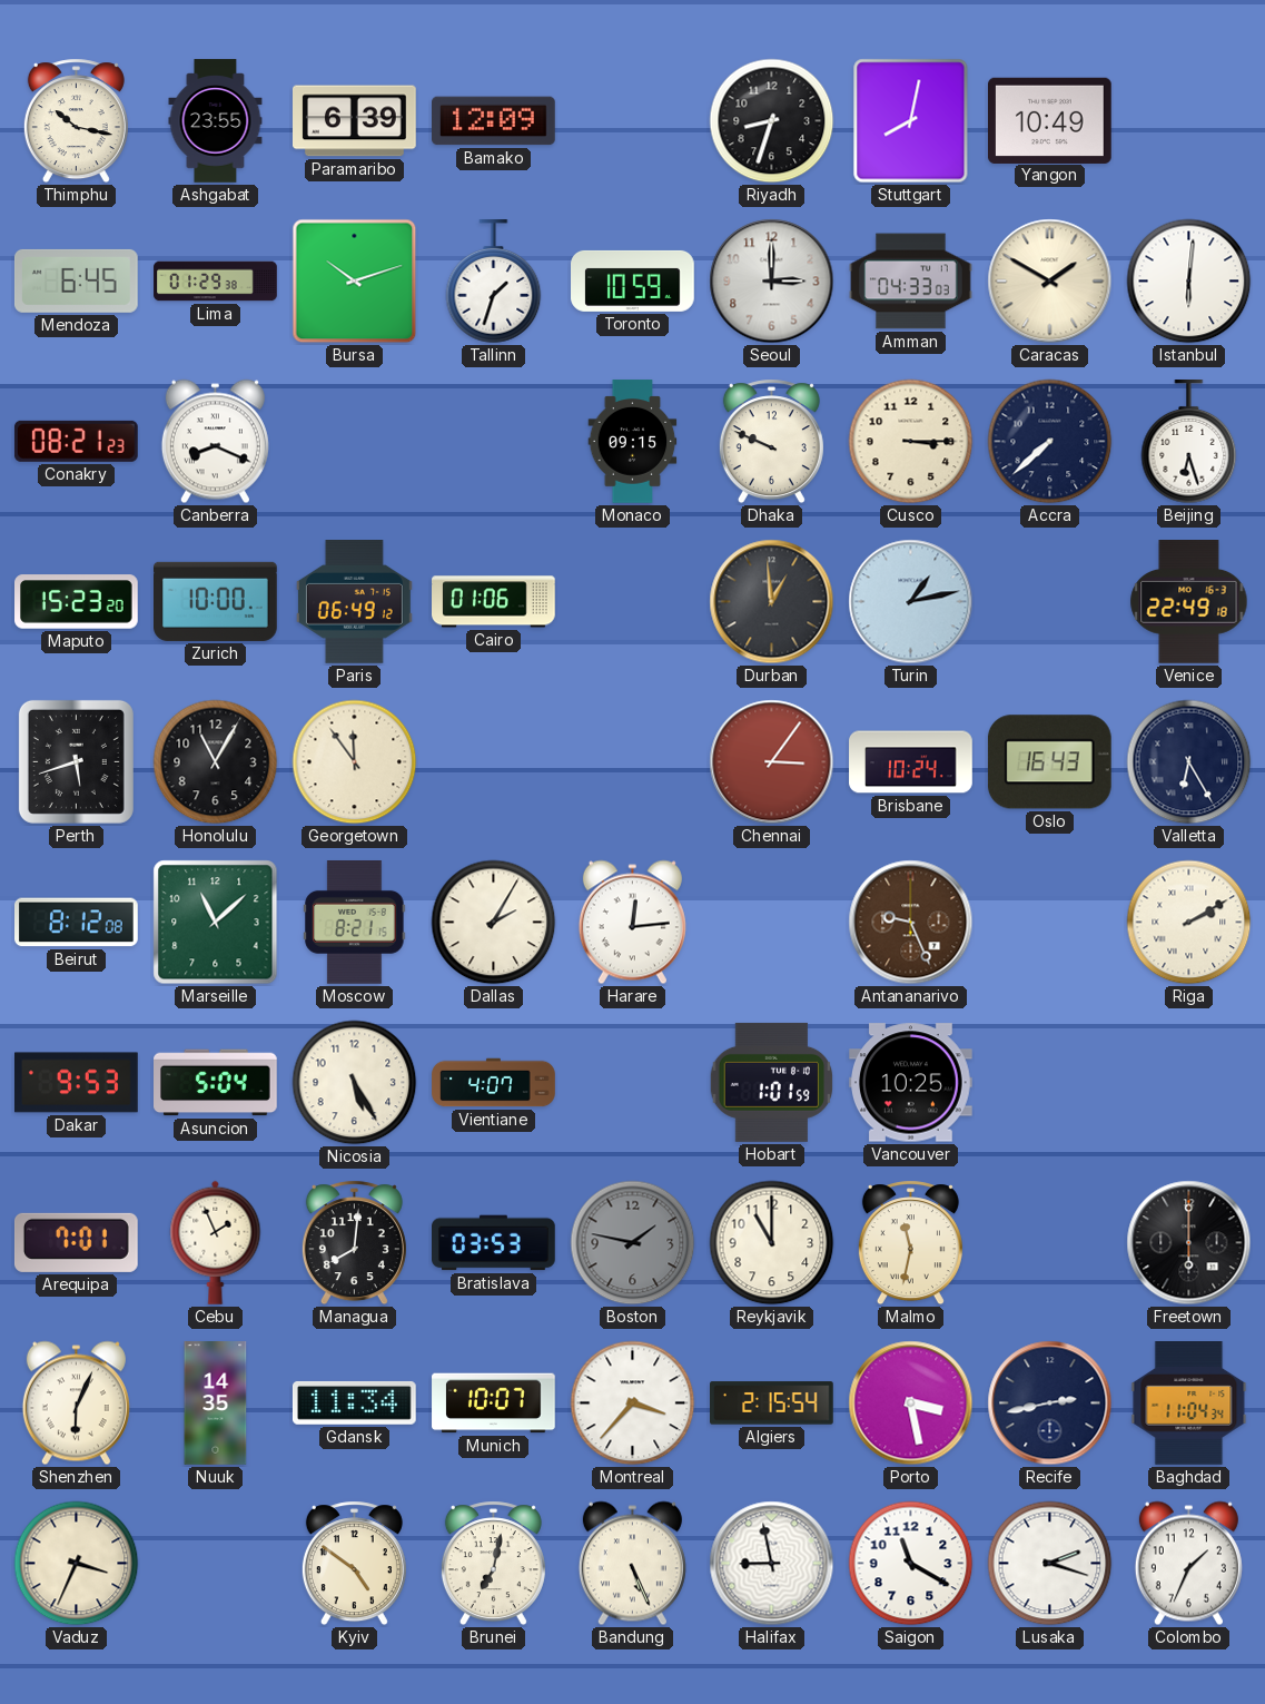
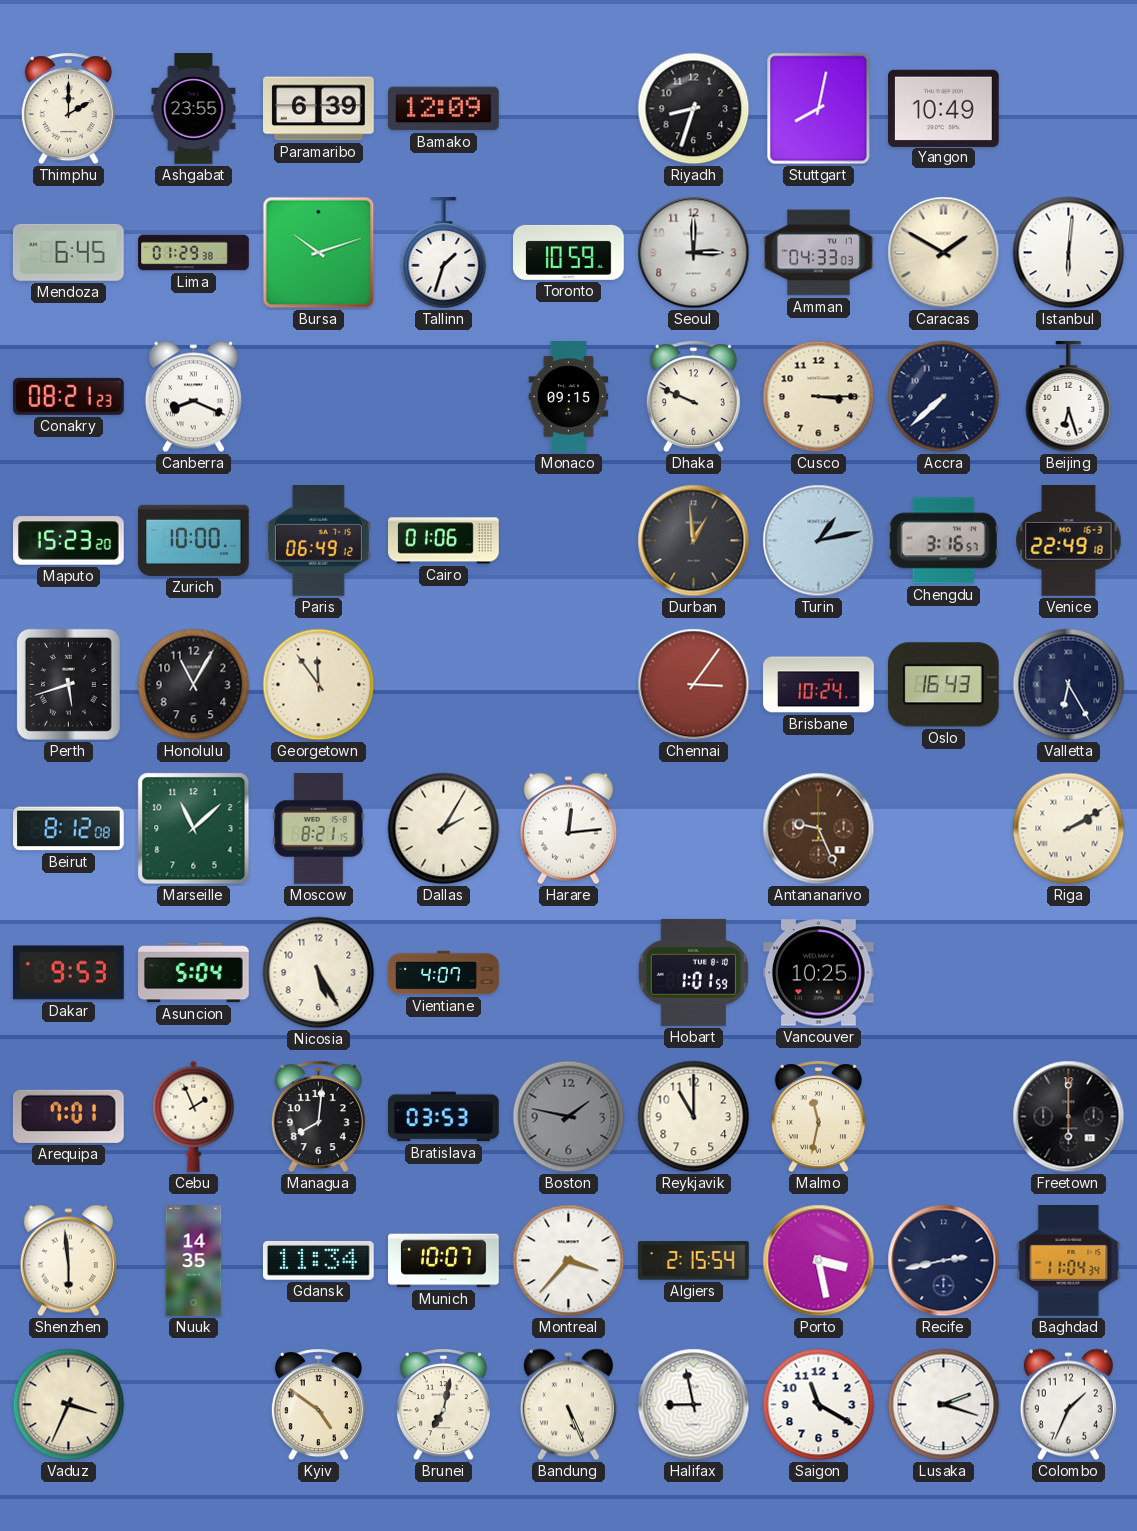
Thimphu: 10:17 -> 2:00 (68, 109)
Chengdu: none -> 3:16 (943, 541)
Shenzhen: 6:04 -> 5:59 (68, 1261)
